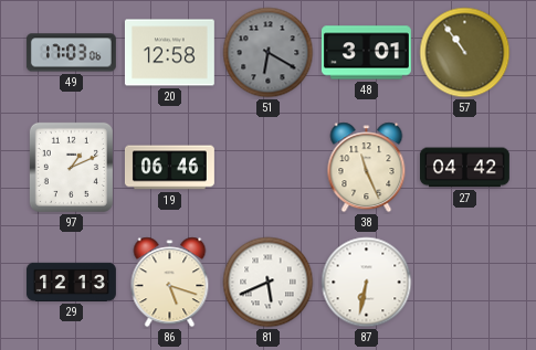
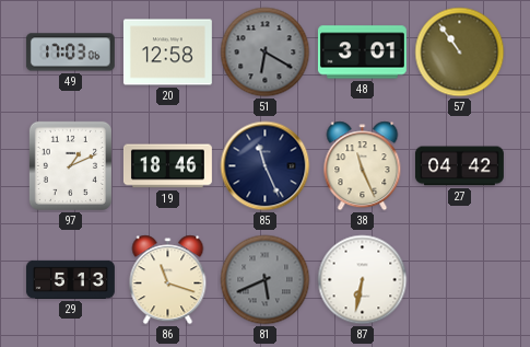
19: 06:46 -> 18:46 (167, 166)
85: none -> 11:26 (266, 166)
29: 12:13 -> 5:13 (70, 279)
86: 5:18 -> 11:18 (168, 280)
81 dial: white -> grey (266, 280)
